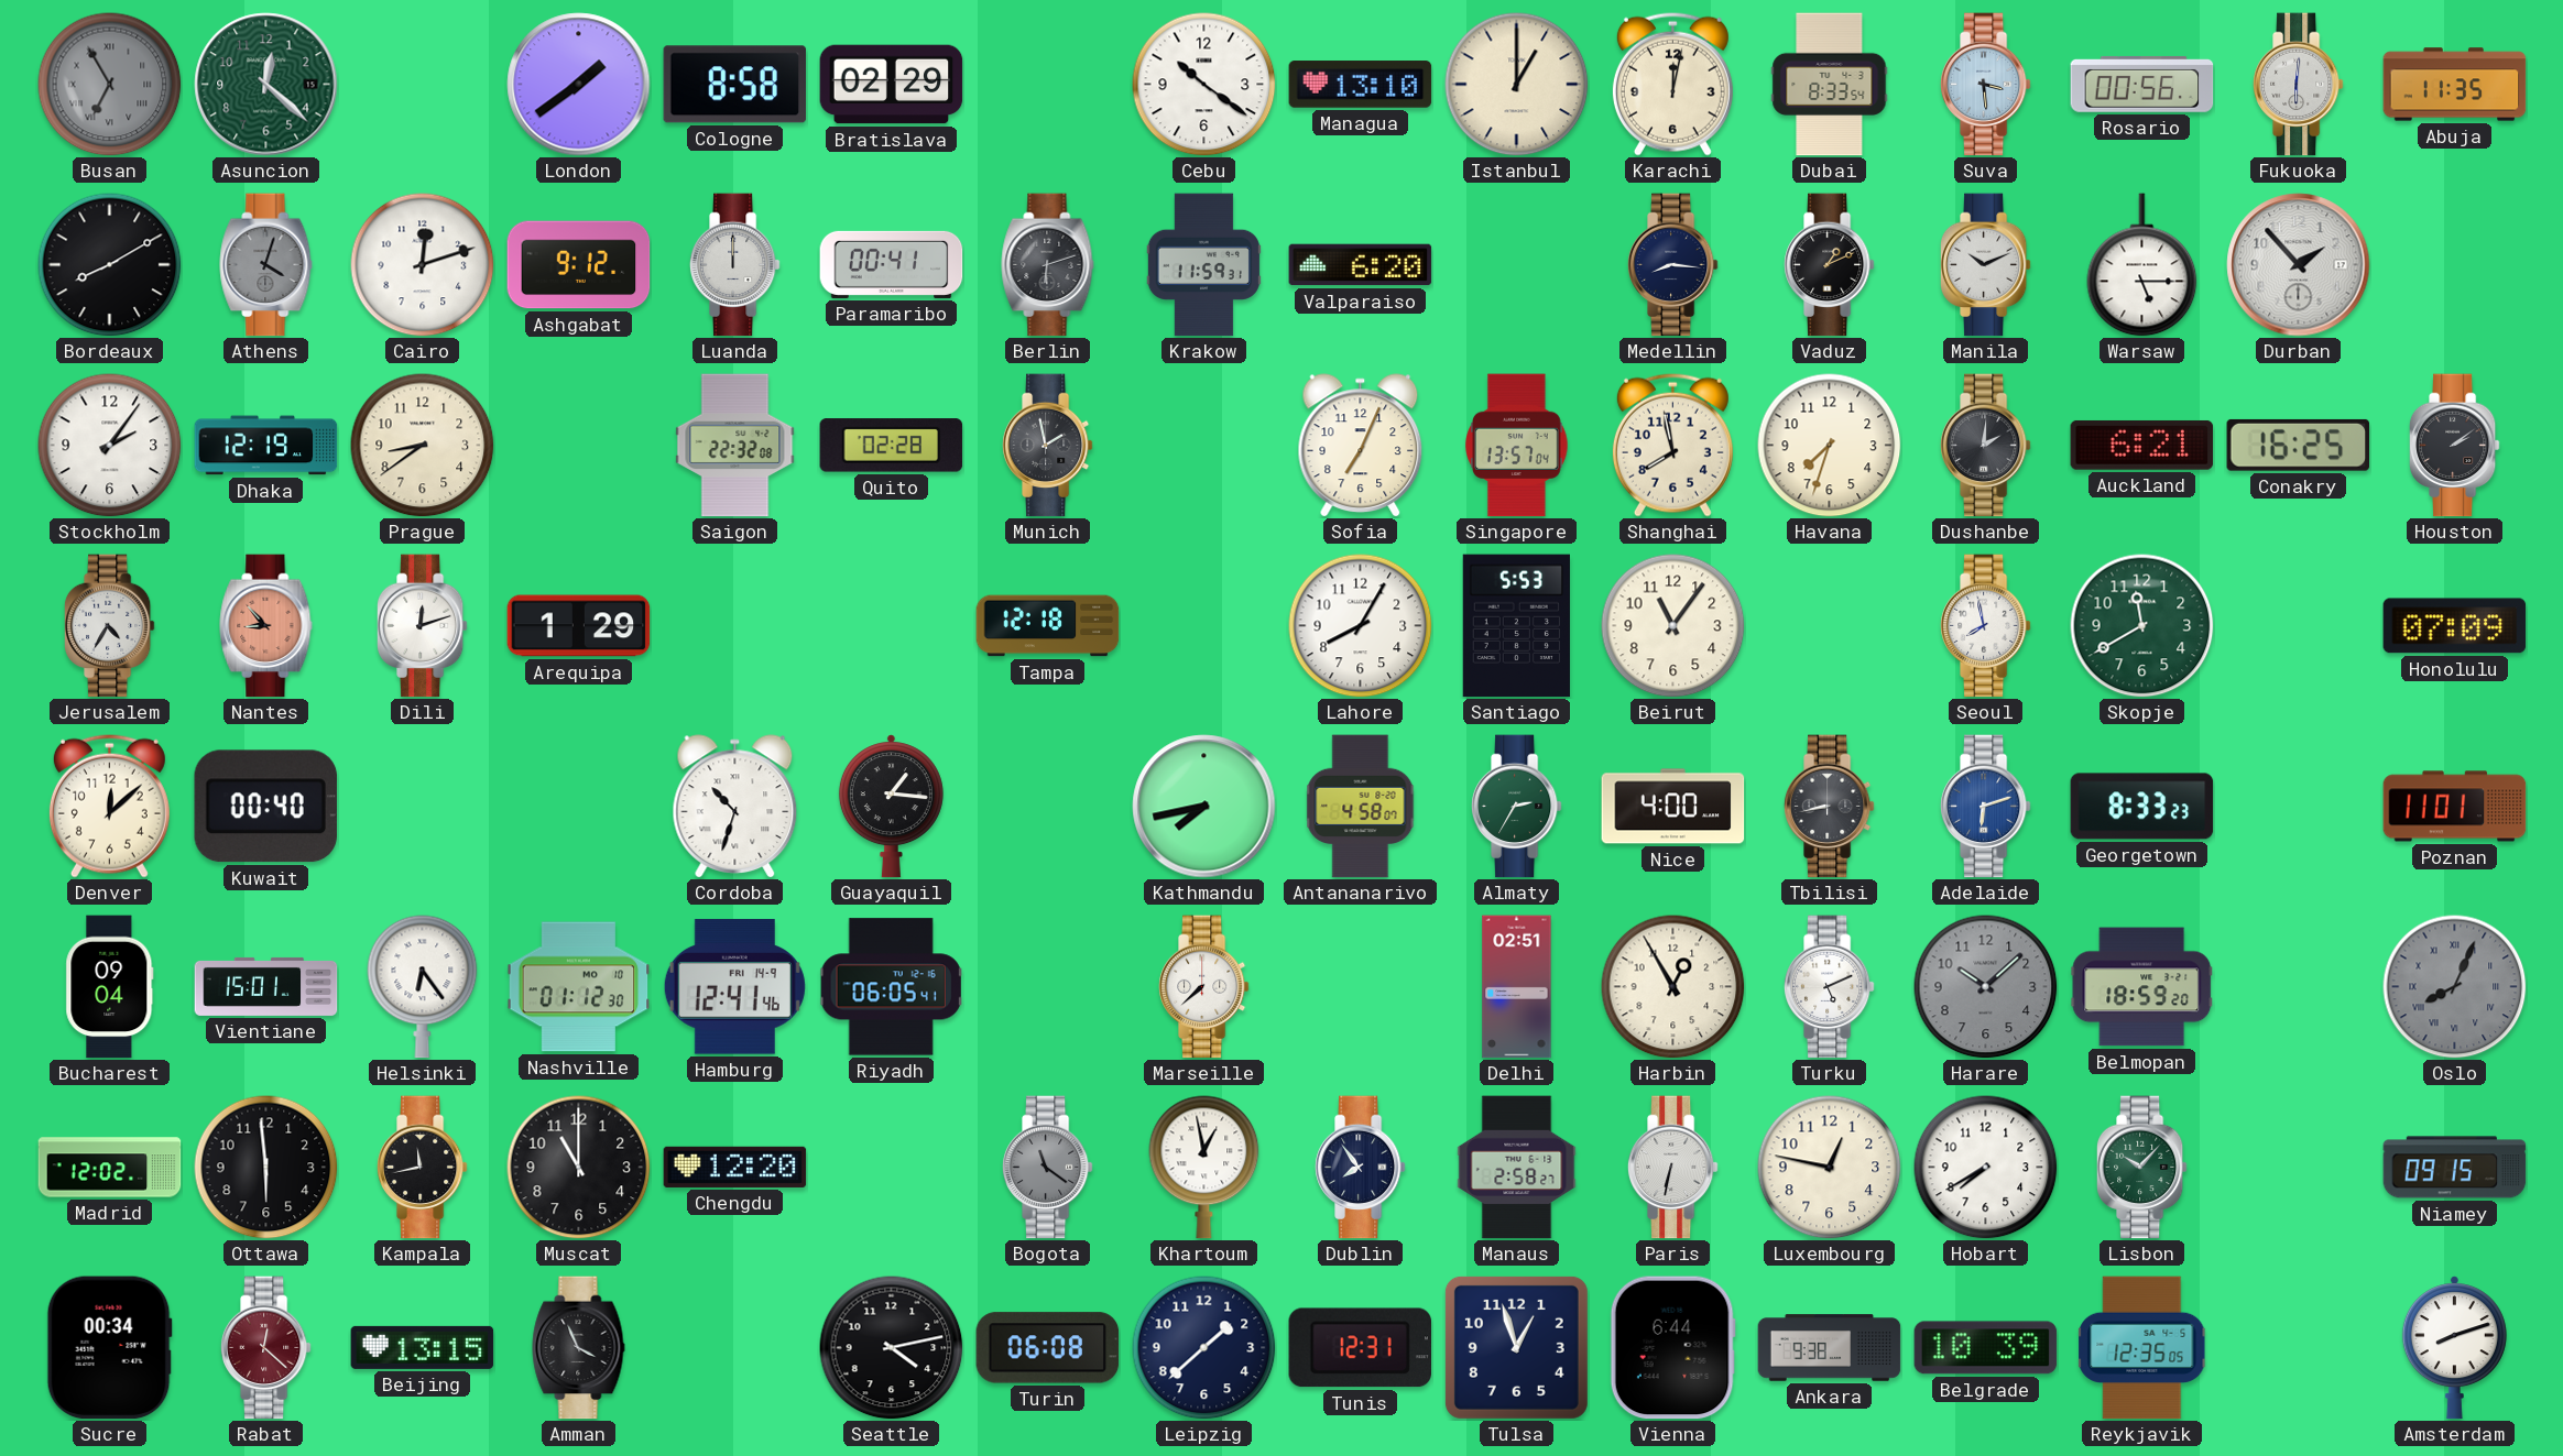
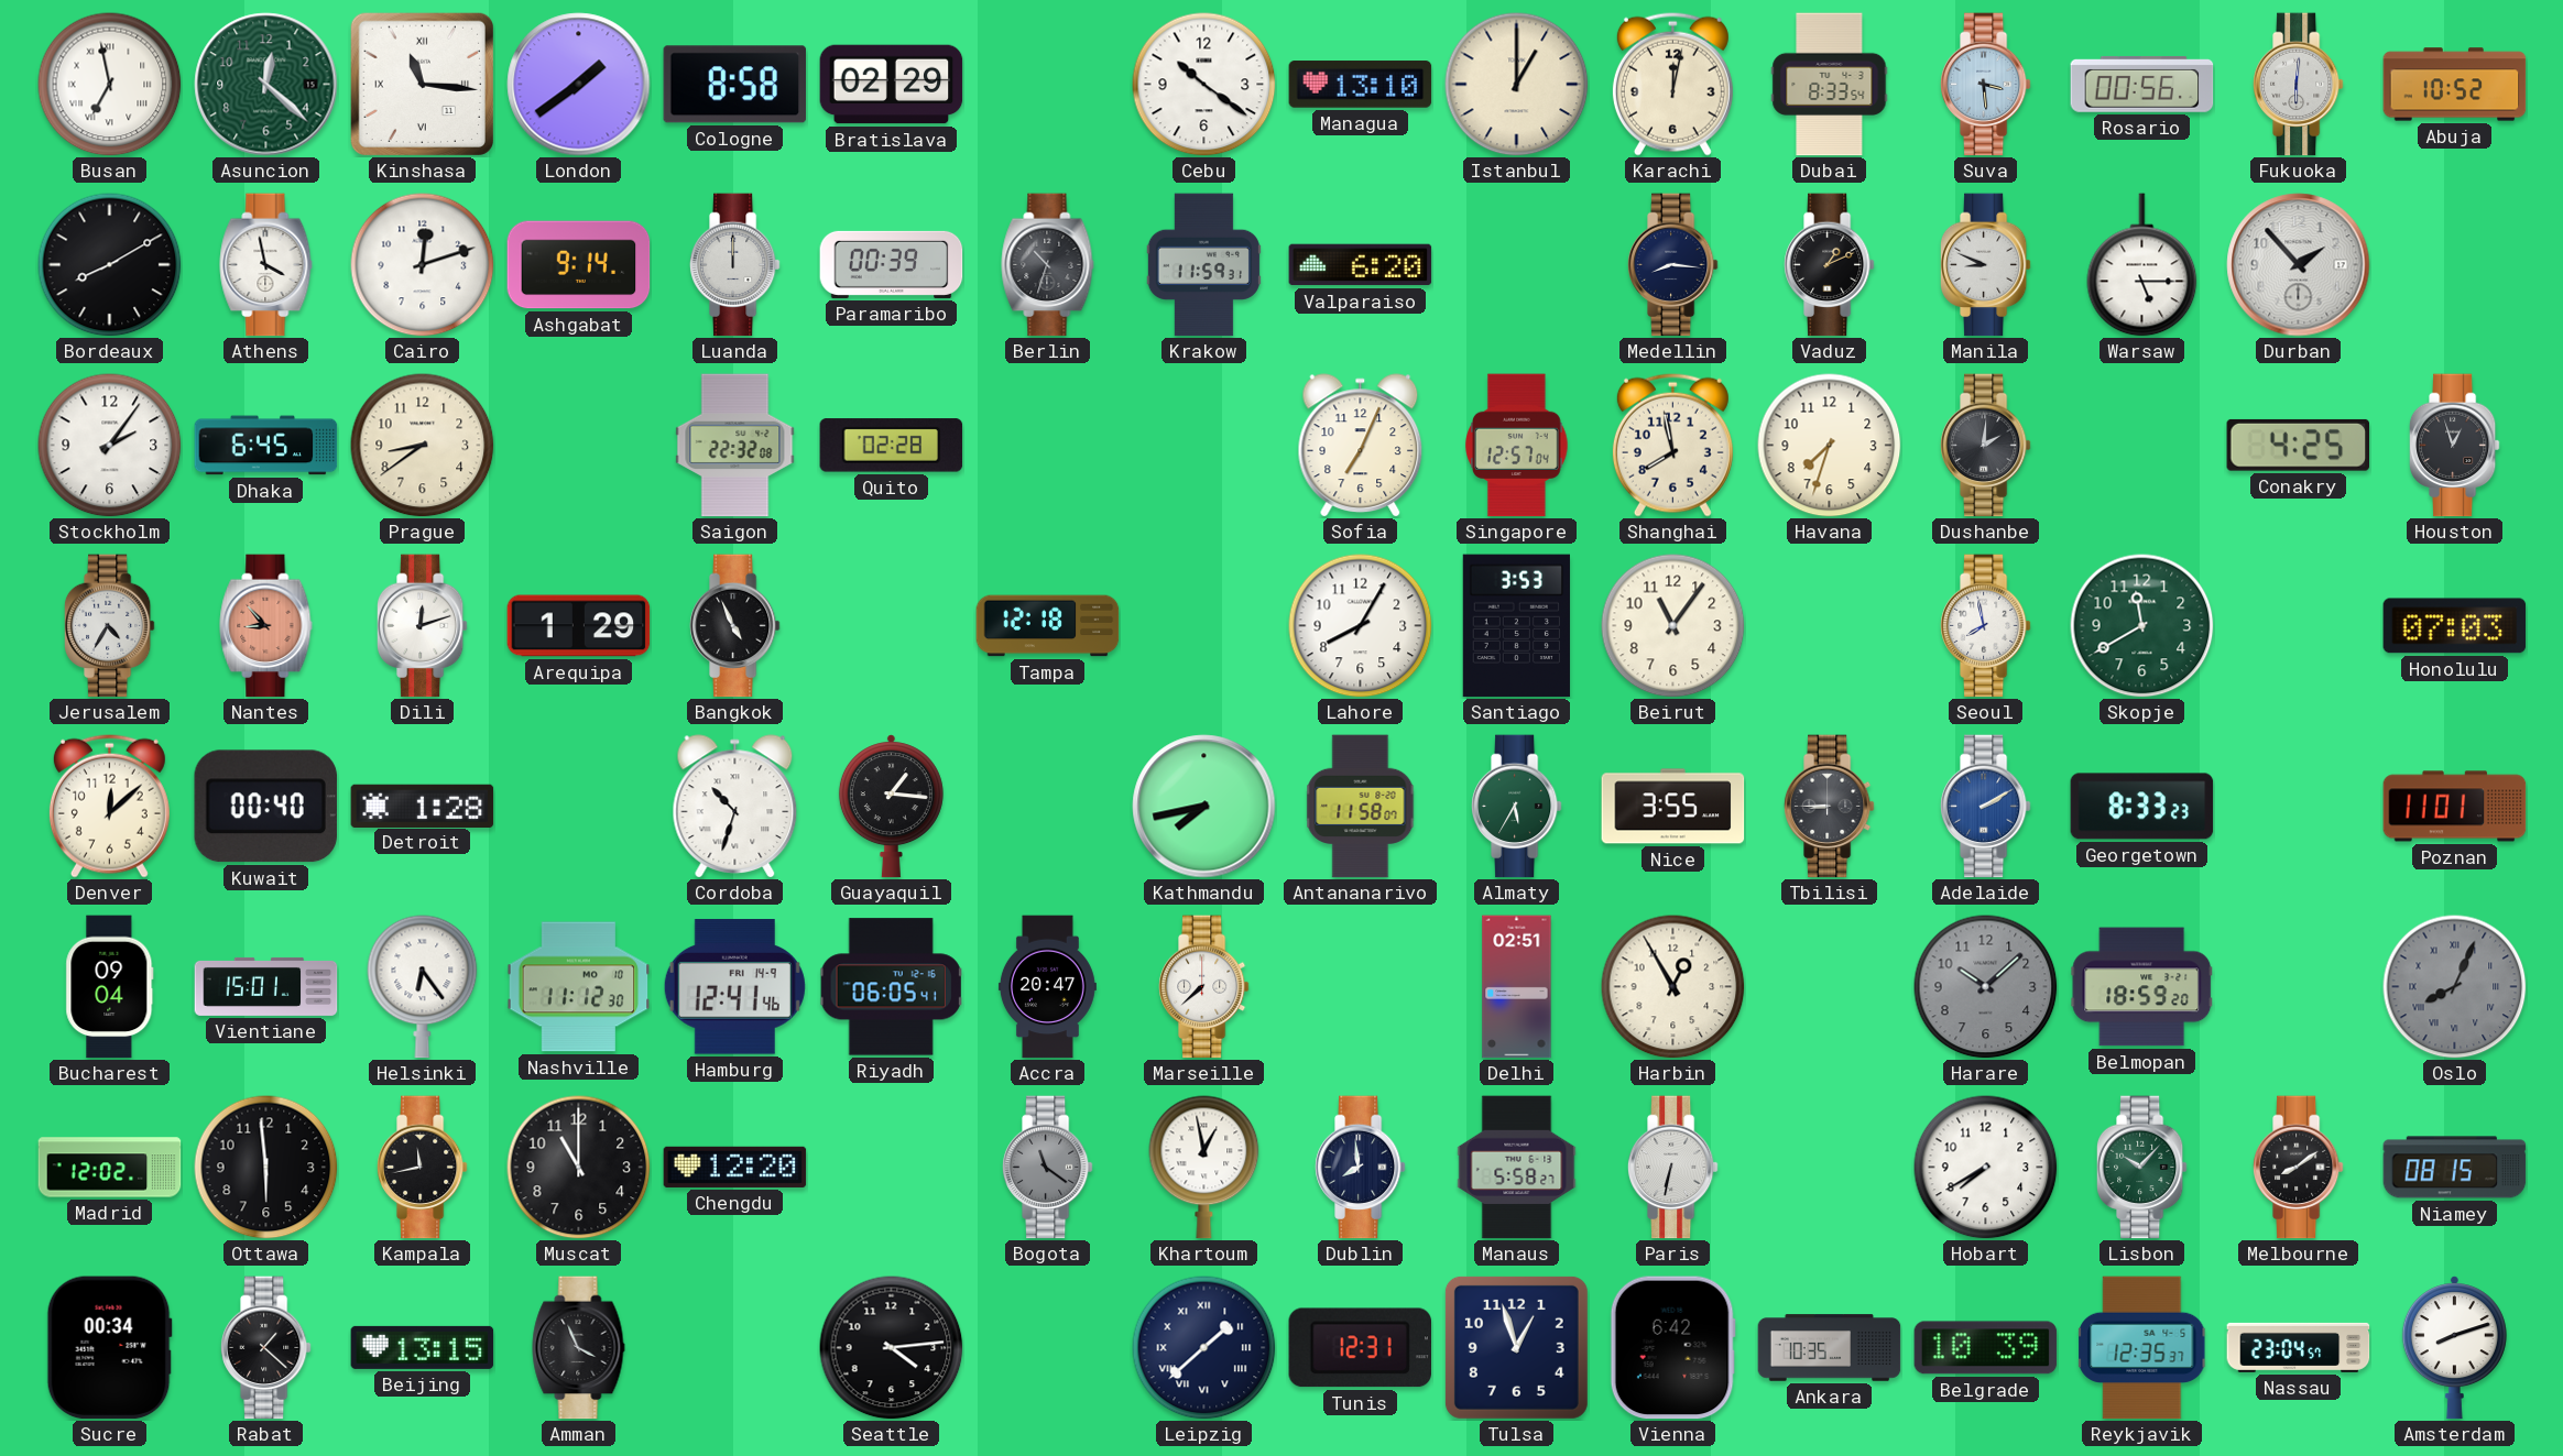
Busan: 6:55 -> 6:58 (110, 85)
Busan dial: grey -> white (110, 85)
Kinshasa: none -> 11:16 (422, 84)
Abuja: 11:35 -> 10:52 (2455, 85)
Athens: 4:03 -> 3:58 (266, 265)
Athens dial: grey -> white (266, 265)
Ashgabat: 9:12 -> 9:14 (579, 265)
Paramaribo: 00:41 -> 00:39 (892, 264)
Berlin: 6:12 -> 10:33 (1048, 265)
Manila: 10:11 -> 8:49 (1985, 265)
Dhaka: 12:19 -> 6:45 (266, 446)
Munich: 1:58 -> none (1047, 446)
Singapore: 13:57 -> 12:57 (1517, 446)
Auckland: 6:21 -> none (2142, 446)
Conakry: 16:25 -> 4:25 (2298, 445)
Houston: 2:09 -> 12:57 (2454, 446)
Bangkok: none -> 4:56 (734, 626)
Santiago: 5:53 -> 3:53 (1516, 626)
Honolulu: 07:09 -> 07:03 (2455, 626)
Detroit: none -> 1:28 (423, 806)
Antananarivo: 4:58 -> 11:58 (1361, 807)
Almaty: 2:35 -> 5:35 (1516, 807)
Nice: 4:00 -> 3:55 (1673, 807)
Tbilisi: 8:43 -> 8:45 (1829, 807)
Adelaide: 6:12 -> 2:10 (1985, 807)
Nashville: 01:12 -> 11:12 (579, 987)
Accra: none -> 20:47 (1047, 987)
Turku: 5:11 -> none (1829, 987)
Dublin: 7:54 -> 7:59 (1360, 1168)
Manaus: 2:58 -> 5:58 (1517, 1168)
Luxembourg: 12:47 -> none (1830, 1168)
Melbourne: none -> 8:09 (2298, 1168)
Niamey: 09:15 -> 08:15 (2455, 1168)
Rabat: 12:22 -> 1:22 (265, 1348)
Rabat dial: burgundy -> black (265, 1348)
Seattle: 4:13 -> 4:14 (892, 1348)
Turin: 06:08 -> none (1048, 1348)
Leipzig numerals: Arabic -> Roman (1204, 1348)
Vienna: 6:44 -> 6:42 (1672, 1348)
Ankara: 9:38 -> 10:35 (1830, 1348)
Reykjavik: 12:35:05 -> 12:35:37 (2142, 1348)
Nassau: none -> 23:04 (2299, 1347)
